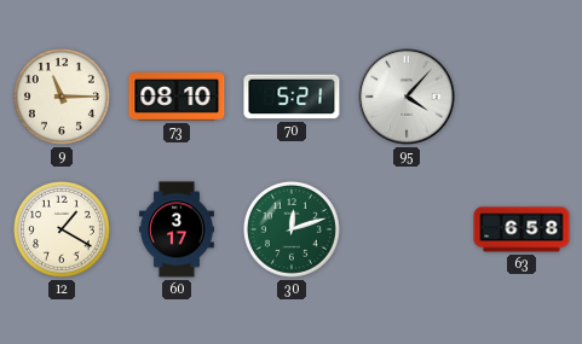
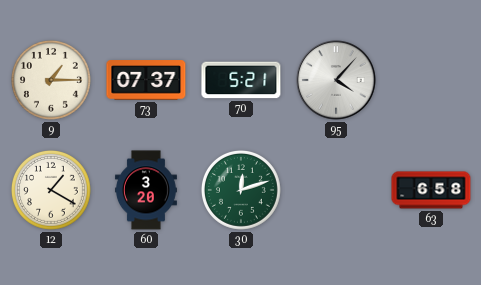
9: 11:15 -> 1:15 (51, 80)
73: 08:10 -> 07:37 (146, 80)
60: 3:17 -> 3:20 (146, 190)
